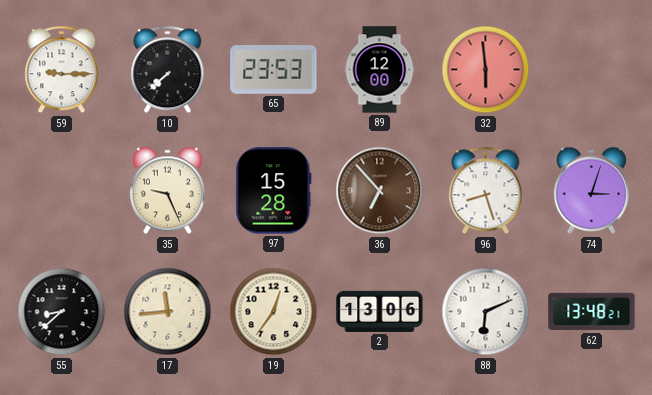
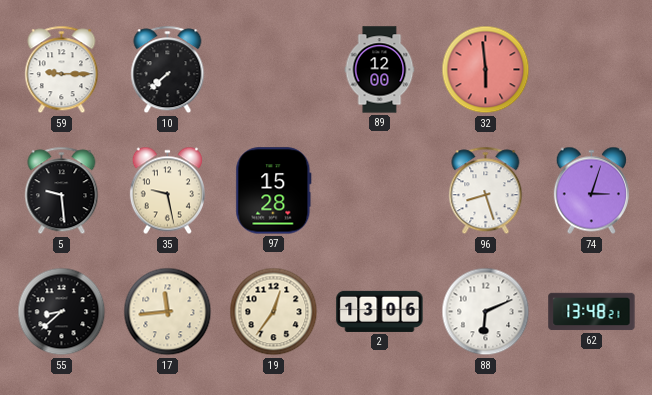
65: 23:53 -> none (274, 70)
5: none -> 9:29 (62, 191)
35: 9:26 -> 9:28 (167, 191)
36: 6:53 -> none (380, 191)
